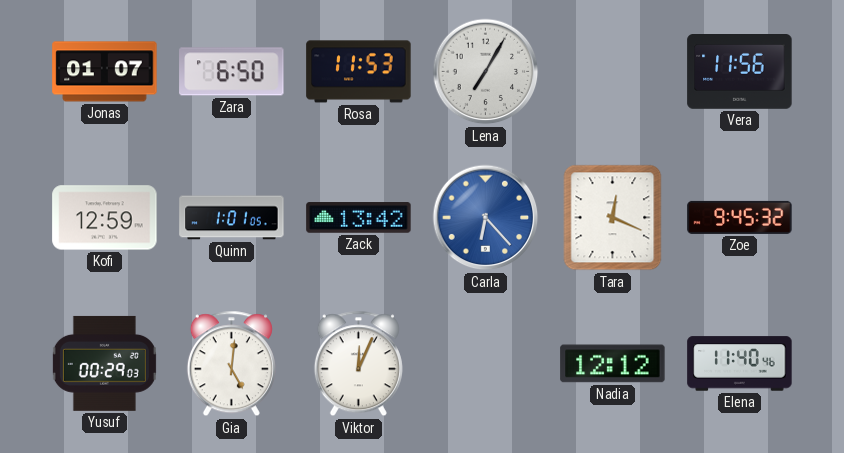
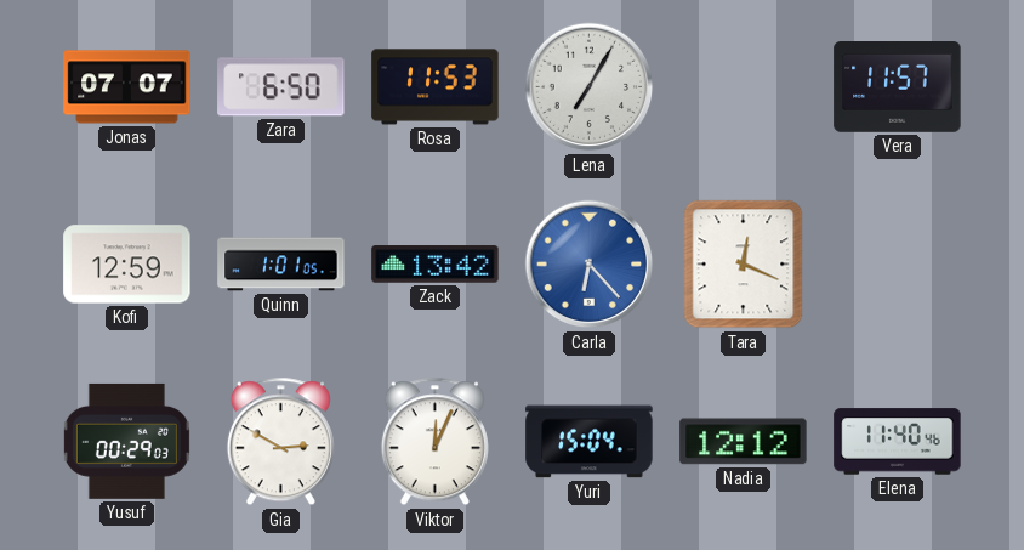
Jonas: 01:07 -> 07:07 (127, 87)
Vera: 11:56 -> 11:57 (898, 87)
Zoe: 9:45 -> none (740, 217)
Gia: 5:01 -> 2:50 (280, 442)
Yuri: none -> 15:04 (590, 442)
